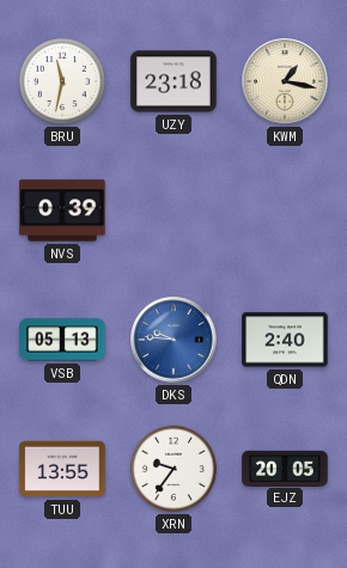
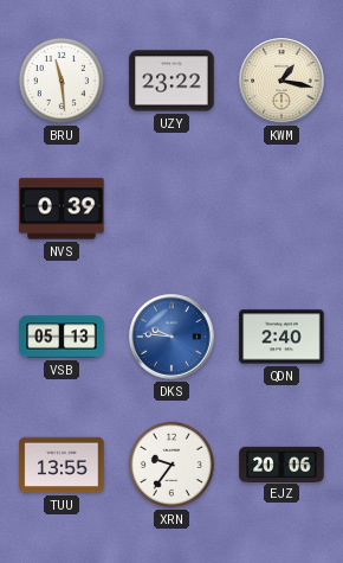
BRU: 11:32 -> 11:29 (62, 81)
UZY: 23:18 -> 23:22 (171, 81)
EJZ: 20:05 -> 20:06 (281, 463)
